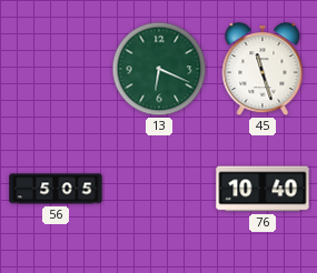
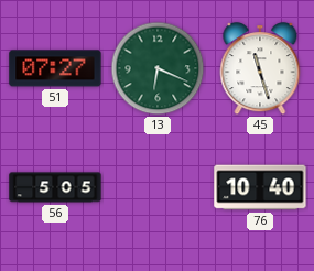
51: none -> 07:27 (55, 68)
